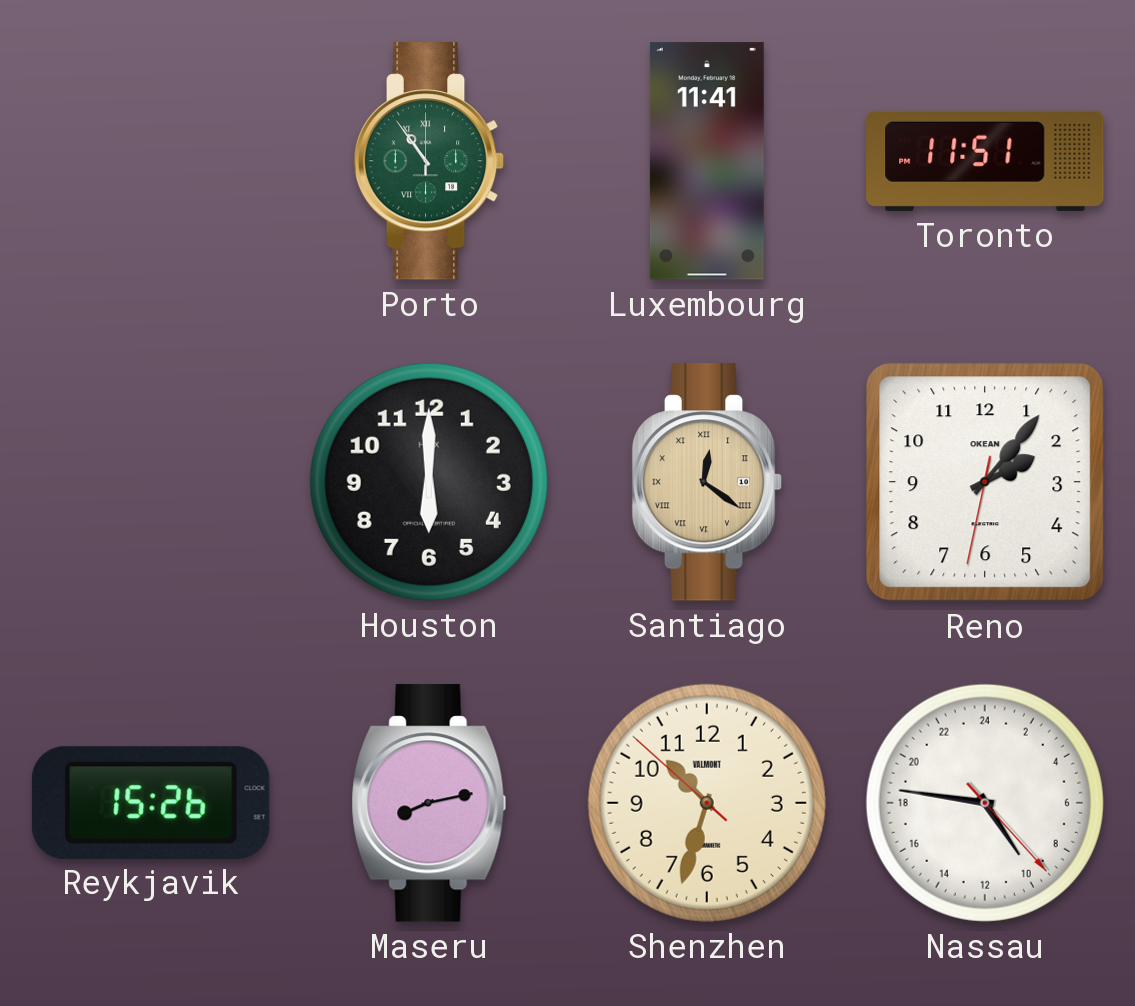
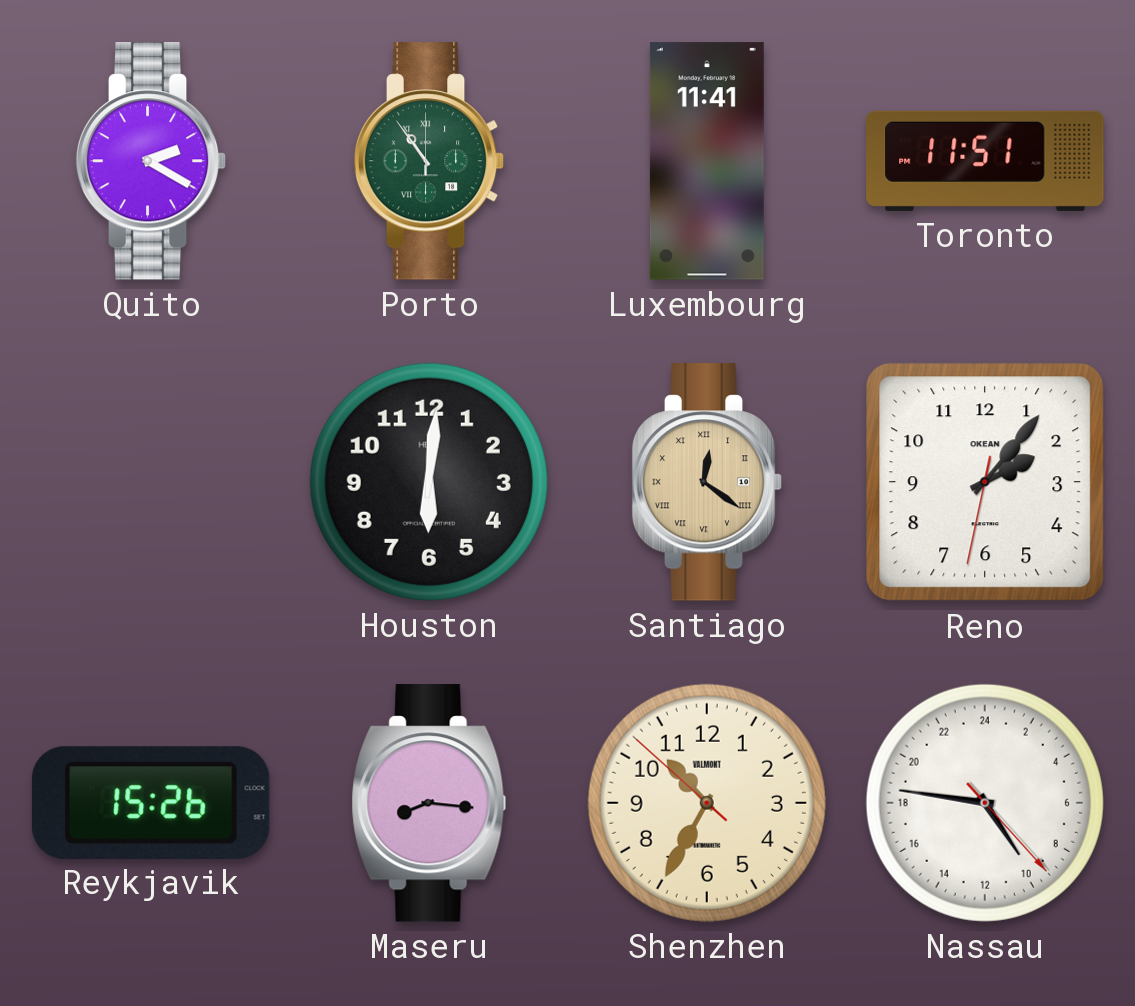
Quito: none -> 2:20 (151, 161)
Houston: 6:00 -> 6:01 (429, 482)
Maseru: 8:13 -> 8:16 (429, 803)
Shenzhen: 10:32 -> 10:34 (707, 803)
